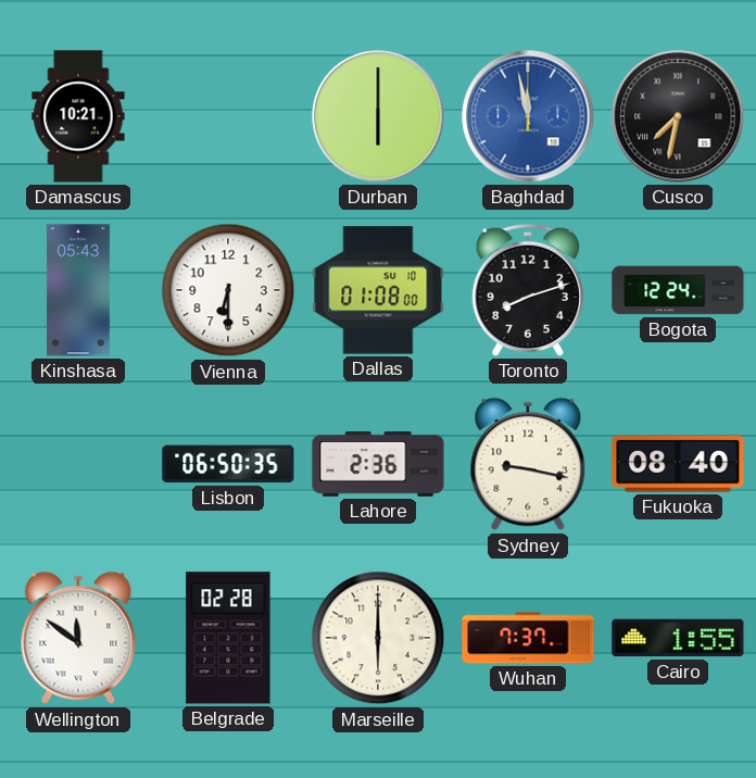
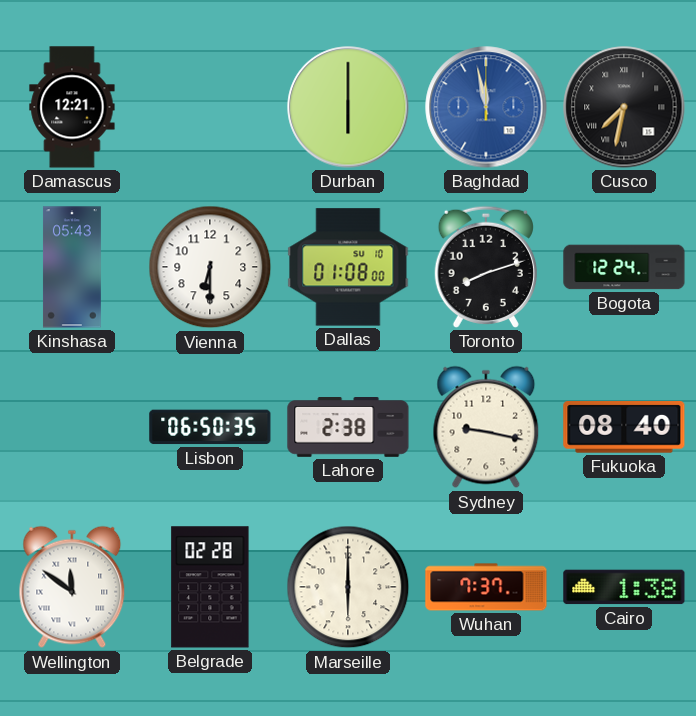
Damascus: 10:21 -> 12:21 (72, 107)
Lahore: 2:36 -> 2:38 (348, 428)
Cairo: 1:55 -> 1:38 (624, 587)
